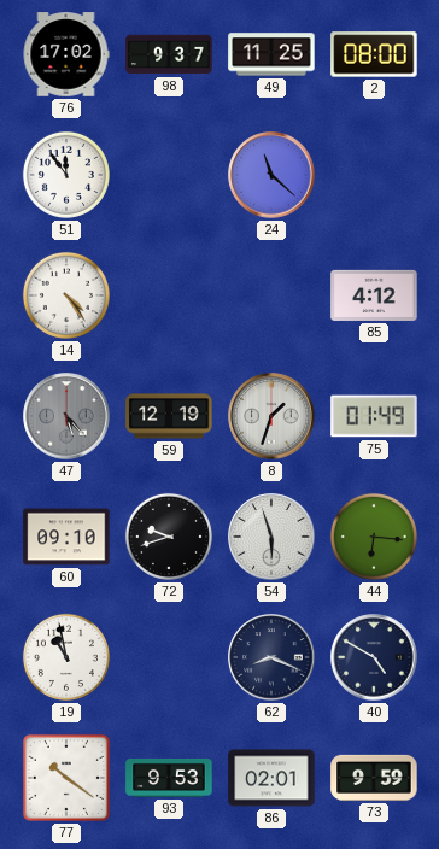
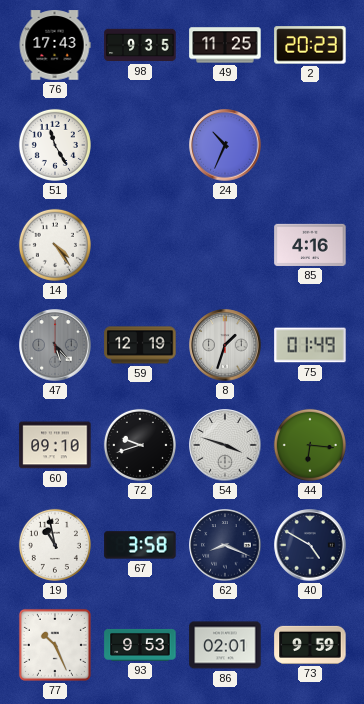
76: 17:02 -> 17:43 (55, 45)
98: 9:37 -> 9:35 (140, 45)
2: 08:00 -> 20:23 (310, 45)
51: 11:54 -> 11:25 (55, 145)
24: 11:22 -> 10:34 (225, 145)
85: 4:12 -> 4:16 (310, 245)
54: 5:57 -> 3:48 (225, 445)
67: none -> 3:58 (140, 545)
77: 10:21 -> 10:26 (55, 645)
